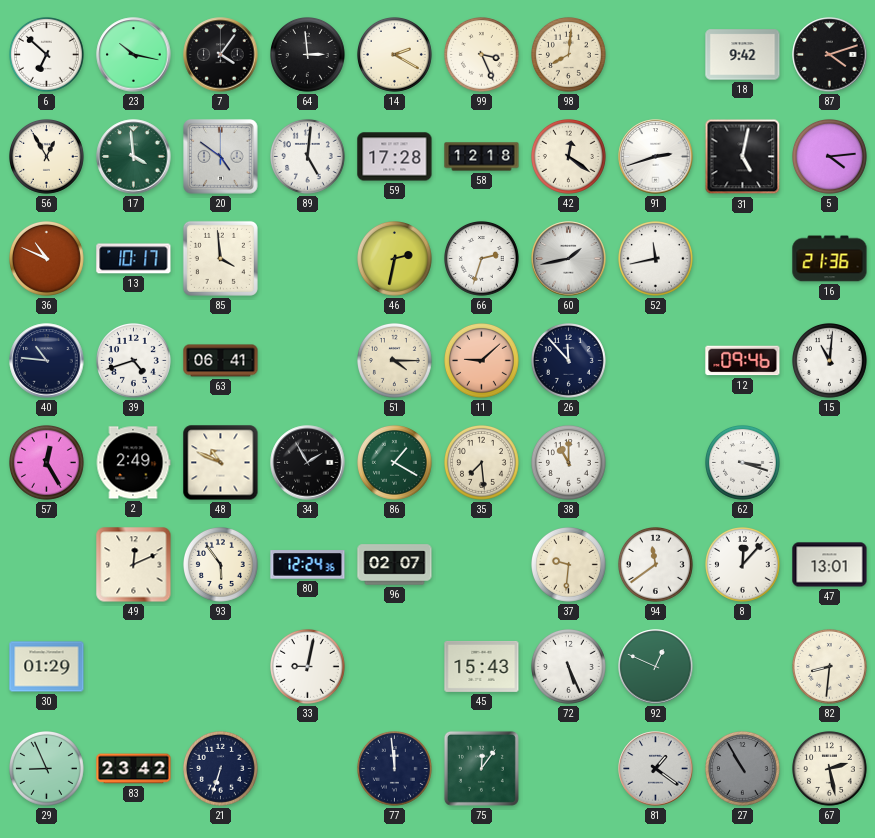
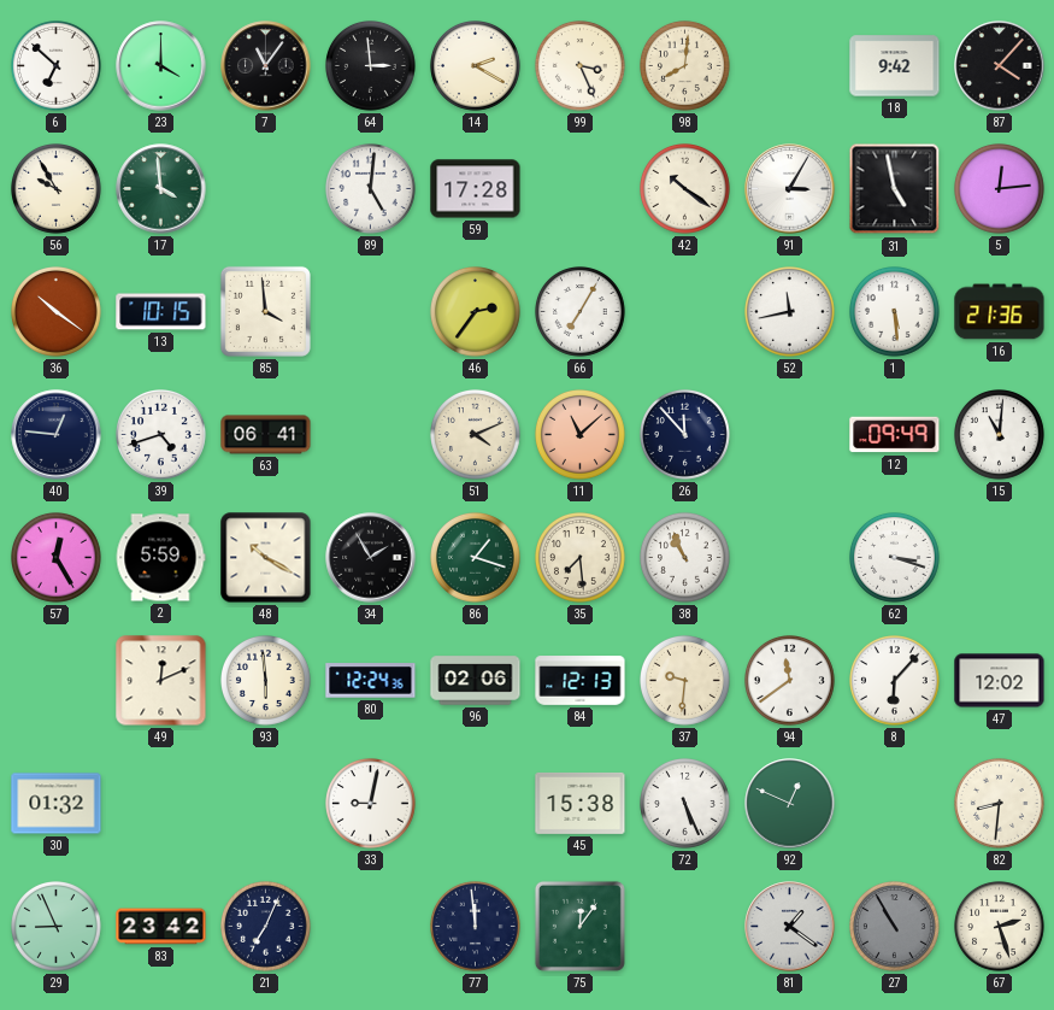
23: 10:17 -> 4:00 (161, 66)
7: 4:06 -> 11:06 (266, 66)
87: 4:12 -> 4:07 (1000, 66)
56: 12:55 -> 9:55 (57, 189)
20: 4:51 -> none (221, 157)
58: 12:18 -> none (482, 157)
42: 12:21 -> 10:21 (685, 189)
91: 2:42 -> 3:05 (790, 189)
31: 5:02 -> 4:58 (895, 189)
5: 4:14 -> 12:14 (1000, 189)
36: 10:49 -> 10:21 (57, 312)
13: 10:17 -> 10:15 (161, 312)
46: 2:32 -> 2:36 (476, 312)
66: 2:33 -> 7:05 (581, 312)
60: 1:43 -> none (569, 259)
1: none -> 5:29 (895, 312)
40: 10:46 -> 12:46 (57, 435)
51: 4:15 -> 4:11 (476, 435)
11: 9:08 -> 11:08 (581, 435)
12: 09:46 -> 09:49 (895, 435)
2: 2:49 -> 5:59 (160, 558)
48: 10:49 -> 10:20 (266, 558)
86: 1:20 -> 1:18 (476, 558)
38: 11:00 -> 10:56 (685, 558)
93: 5:54 -> 5:59 (266, 681)
96: 02:07 -> 02:06 (476, 681)
84: none -> 12:13 (581, 681)
8: 12:07 -> 6:07 (895, 681)
47: 13:01 -> 12:02 (1000, 681)
30: 01:29 -> 01:32 (57, 804)
45: 15:43 -> 15:38 (581, 803)
21: 6:33 -> 7:04 (266, 927)
67: 2:28 -> 2:27 (1000, 927)
